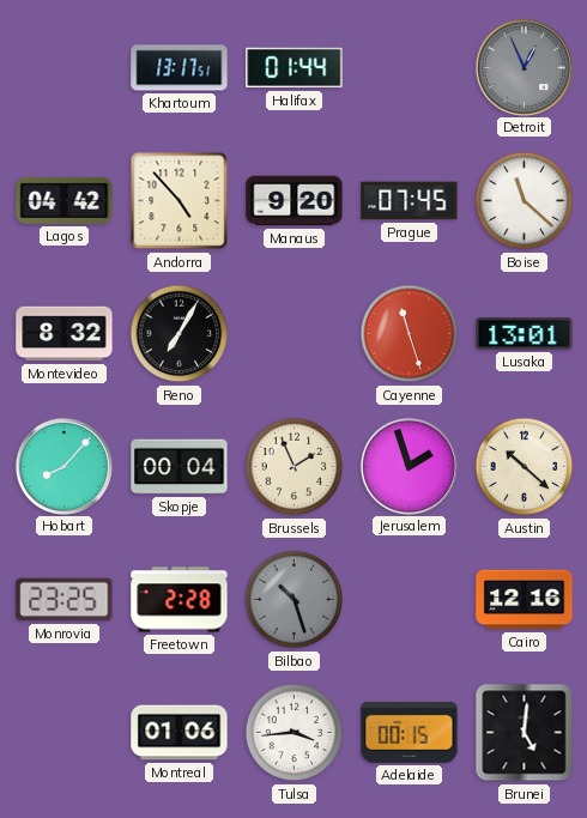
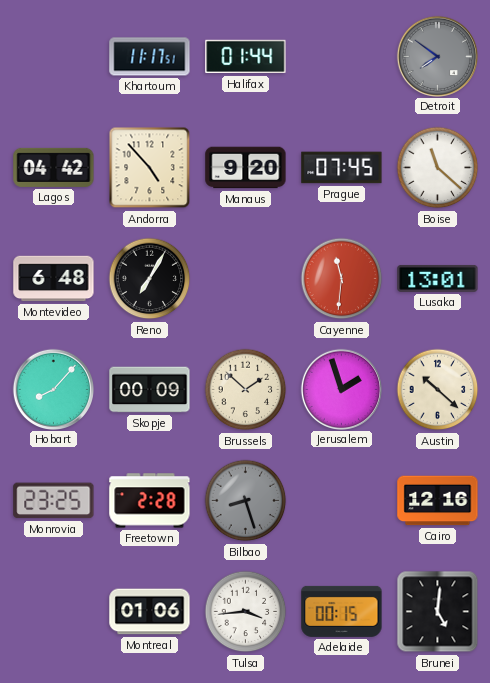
Khartoum: 13:17 -> 11:17 (150, 57)
Detroit: 12:56 -> 7:51 (437, 56)
Montevideo: 8:32 -> 6:48 (54, 279)
Cayenne: 11:27 -> 11:31 (342, 279)
Skopje: 00:04 -> 00:09 (150, 390)
Brussels: 1:56 -> 1:52 (246, 390)
Bilbao: 10:27 -> 8:27 (246, 501)
